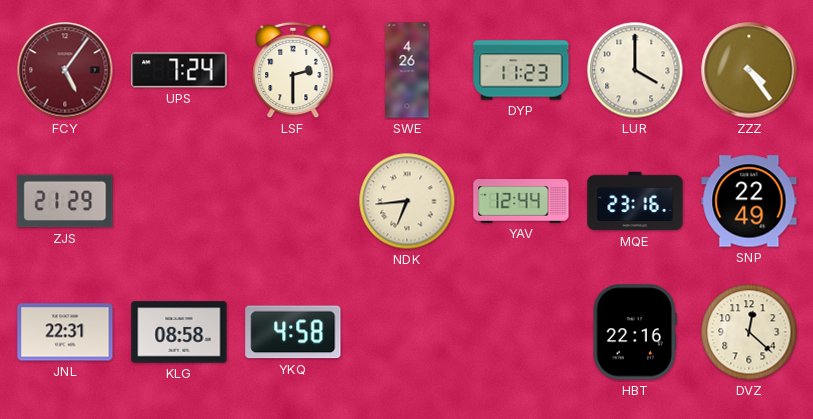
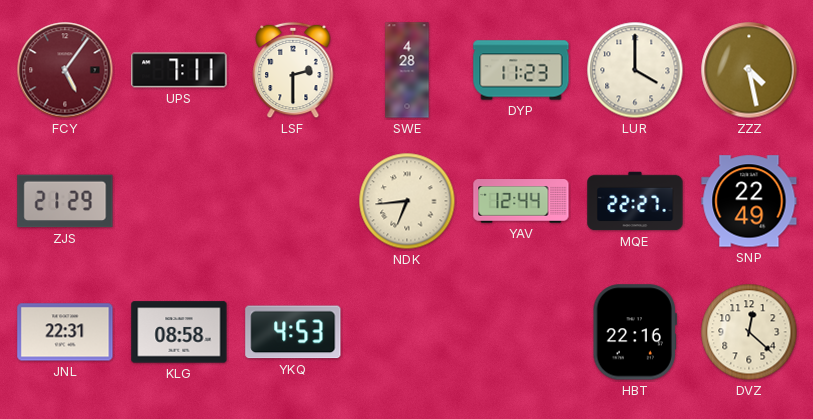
UPS: 7:24 -> 7:11 (179, 70)
SWE: 4:26 -> 4:28 (407, 70)
ZZZ: 4:24 -> 4:28 (749, 70)
MQE: 23:16 -> 22:27 (635, 201)
YKQ: 4:58 -> 4:53 (293, 332)
